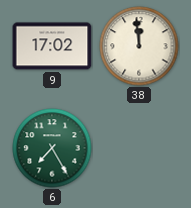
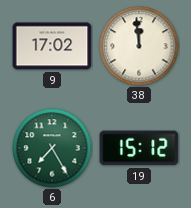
19: none -> 15:12 (139, 148)
